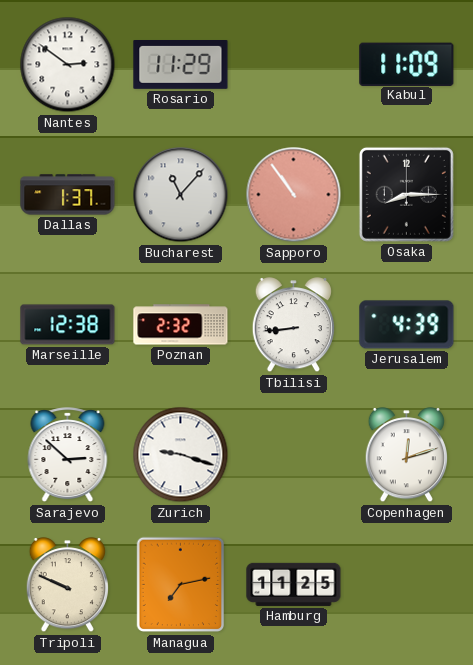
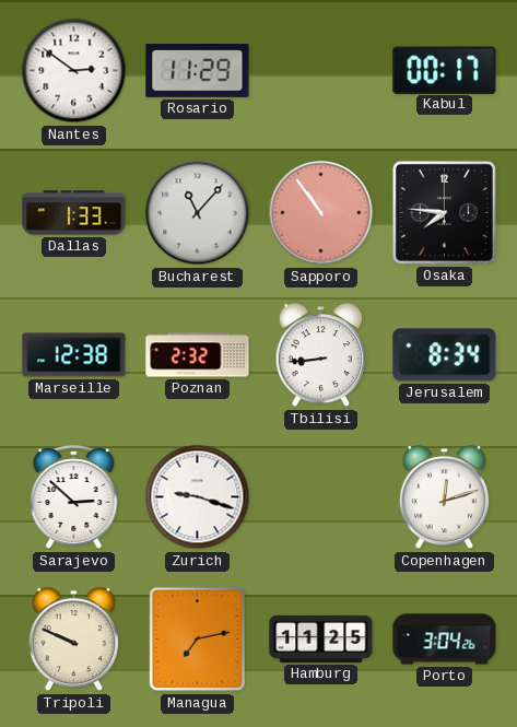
Kabul: 11:09 -> 00:17 (445, 70)
Dallas: 1:37 -> 1:33 (74, 213)
Osaka: 8:15 -> 7:46 (444, 212)
Jerusalem: 4:39 -> 8:34 (445, 355)
Porto: none -> 3:04 (445, 640)
